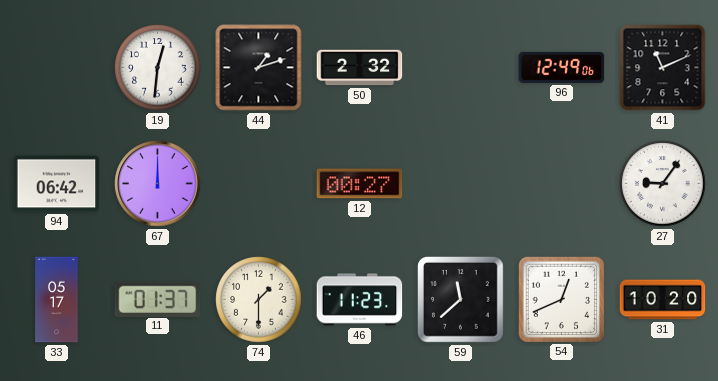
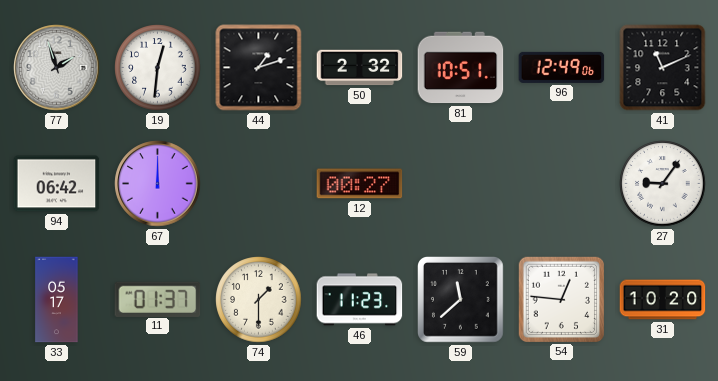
77: none -> 1:57 (57, 68)
81: none -> 10:51 (461, 68)
54: 12:41 -> 12:46 (561, 299)
